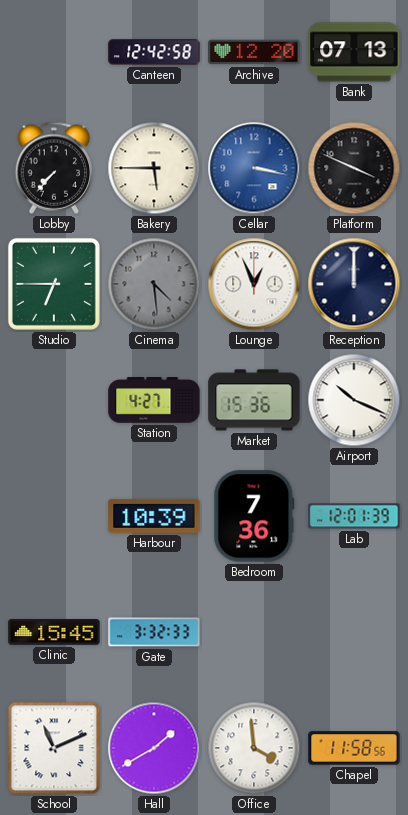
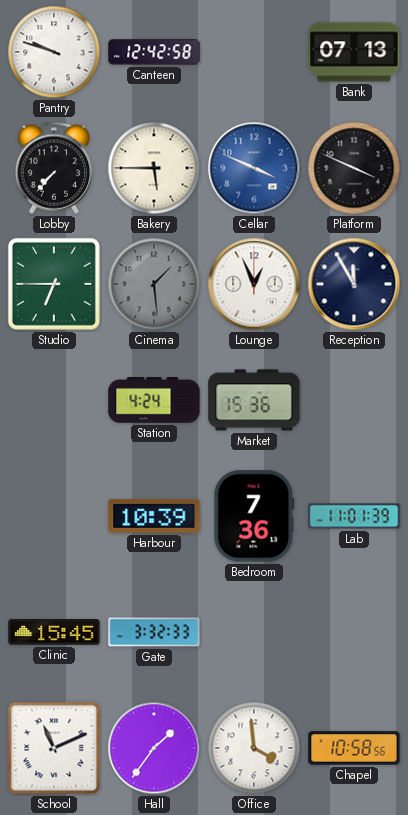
Pantry: none -> 9:48 (54, 52)
Archive: 12:20 -> none (254, 52)
Cellar: 3:17 -> 3:49 (254, 168)
Cinema: 4:29 -> 1:29 (154, 284)
Reception: 12:00 -> 11:55 (354, 284)
Station: 4:27 -> 4:24 (154, 400)
Airport: 10:19 -> none (354, 400)
Lab: 12:01 -> 11:01 (354, 516)
Hall: 1:40 -> 1:36 (154, 748)
Chapel: 11:58 -> 10:58 (354, 748)
